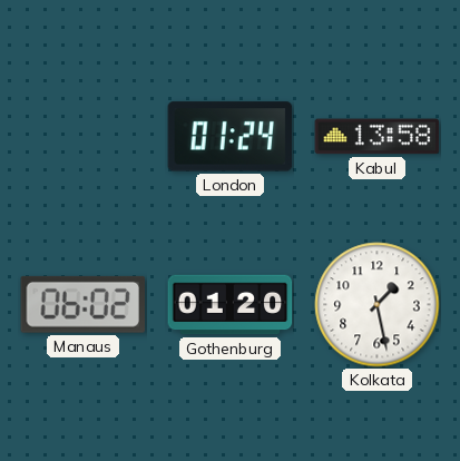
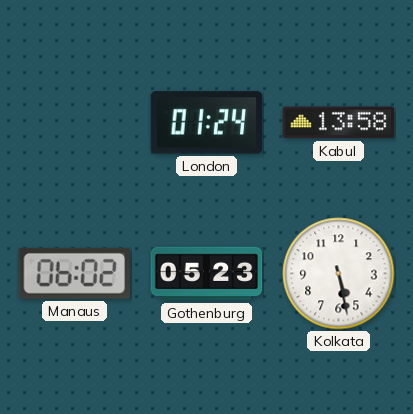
Gothenburg: 01:20 -> 05:23 (207, 274)
Kolkata: 1:28 -> 5:28 (339, 274)
